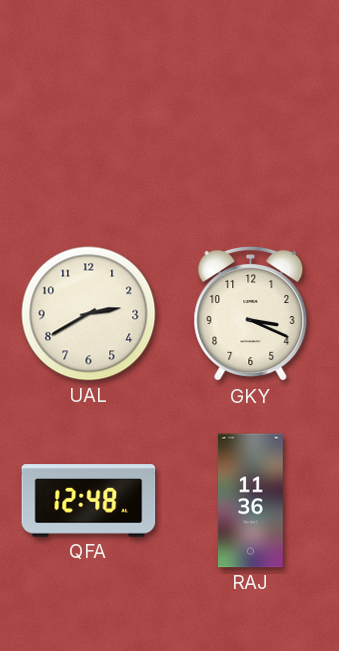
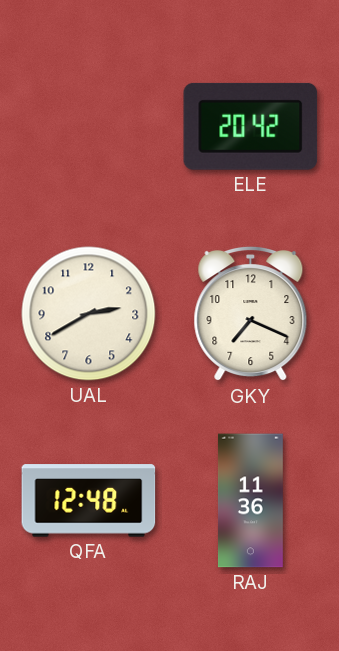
ELE: none -> 20:42 (251, 126)
GKY: 3:19 -> 7:19 (251, 314)
